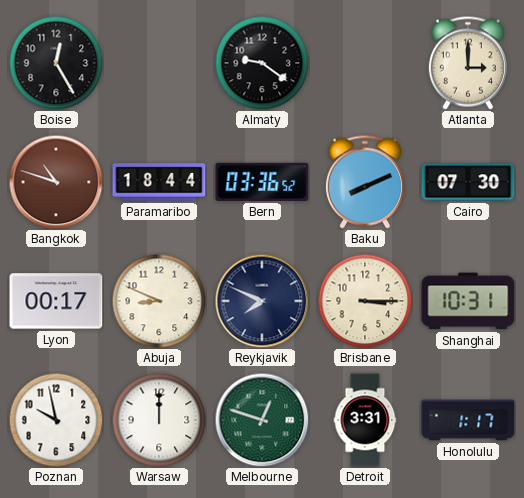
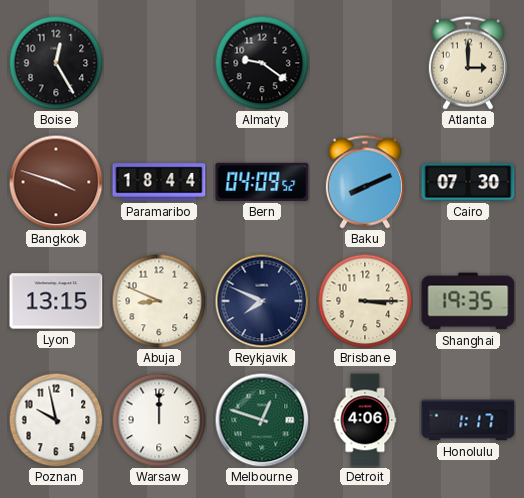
Bangkok: 10:48 -> 3:48 (56, 182)
Bern: 03:36 -> 04:09 (262, 182)
Lyon: 00:17 -> 13:15 (56, 301)
Shanghai: 10:31 -> 19:35 (468, 301)
Detroit: 3:31 -> 4:06 (365, 420)
